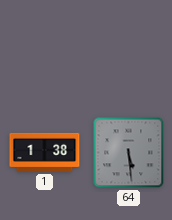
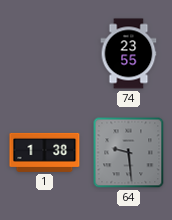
74: none -> 23:55 (129, 54)
64: 5:29 -> 9:29 (129, 153)
